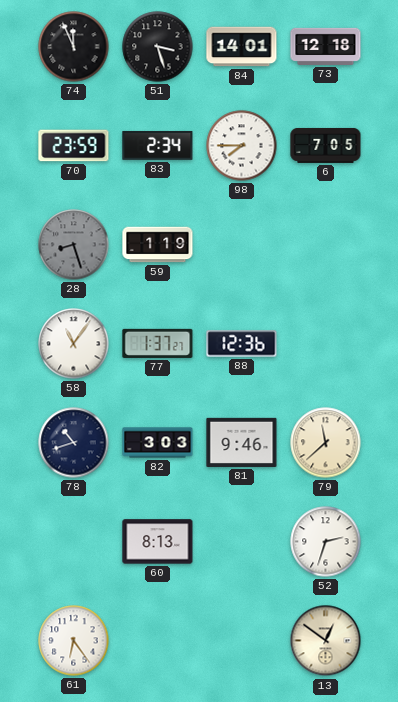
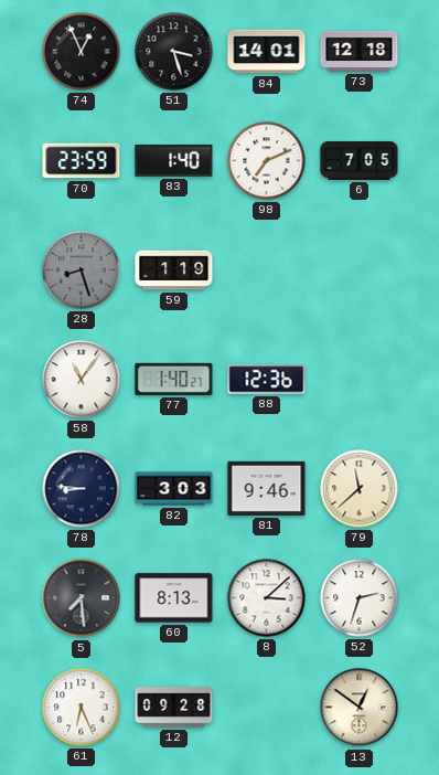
74: 11:56 -> 12:56 (82, 52)
83: 2:34 -> 1:40 (174, 160)
98: 7:45 -> 7:11 (267, 161)
77: 1:37 -> 1:40 (174, 379)
78: 10:42 -> 8:46 (82, 489)
5: none -> 7:29 (82, 598)
8: none -> 3:08 (267, 598)
61: 6:24 -> 6:26 (82, 708)
12: none -> 09:28 (174, 708)
